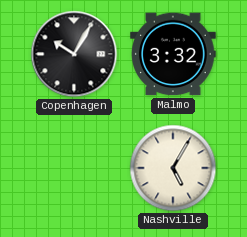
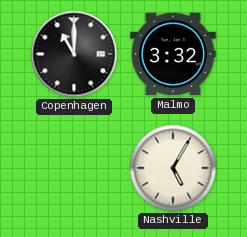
Copenhagen: 10:05 -> 11:00 (74, 54)
